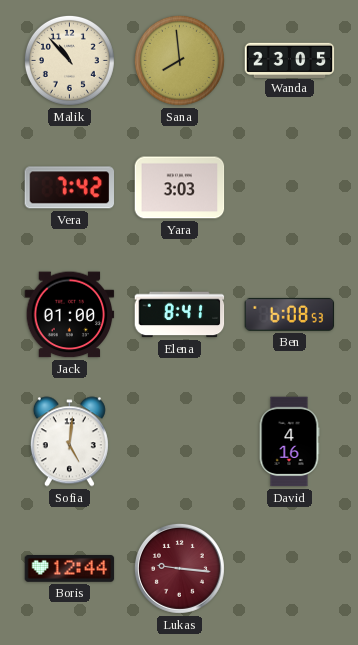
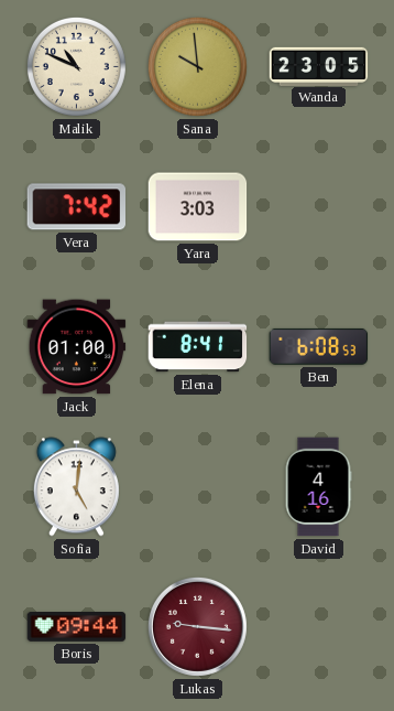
Malik: 10:53 -> 10:49 (76, 66)
Sana: 7:59 -> 9:59 (197, 66)
Boris: 12:44 -> 09:44 (77, 627)
